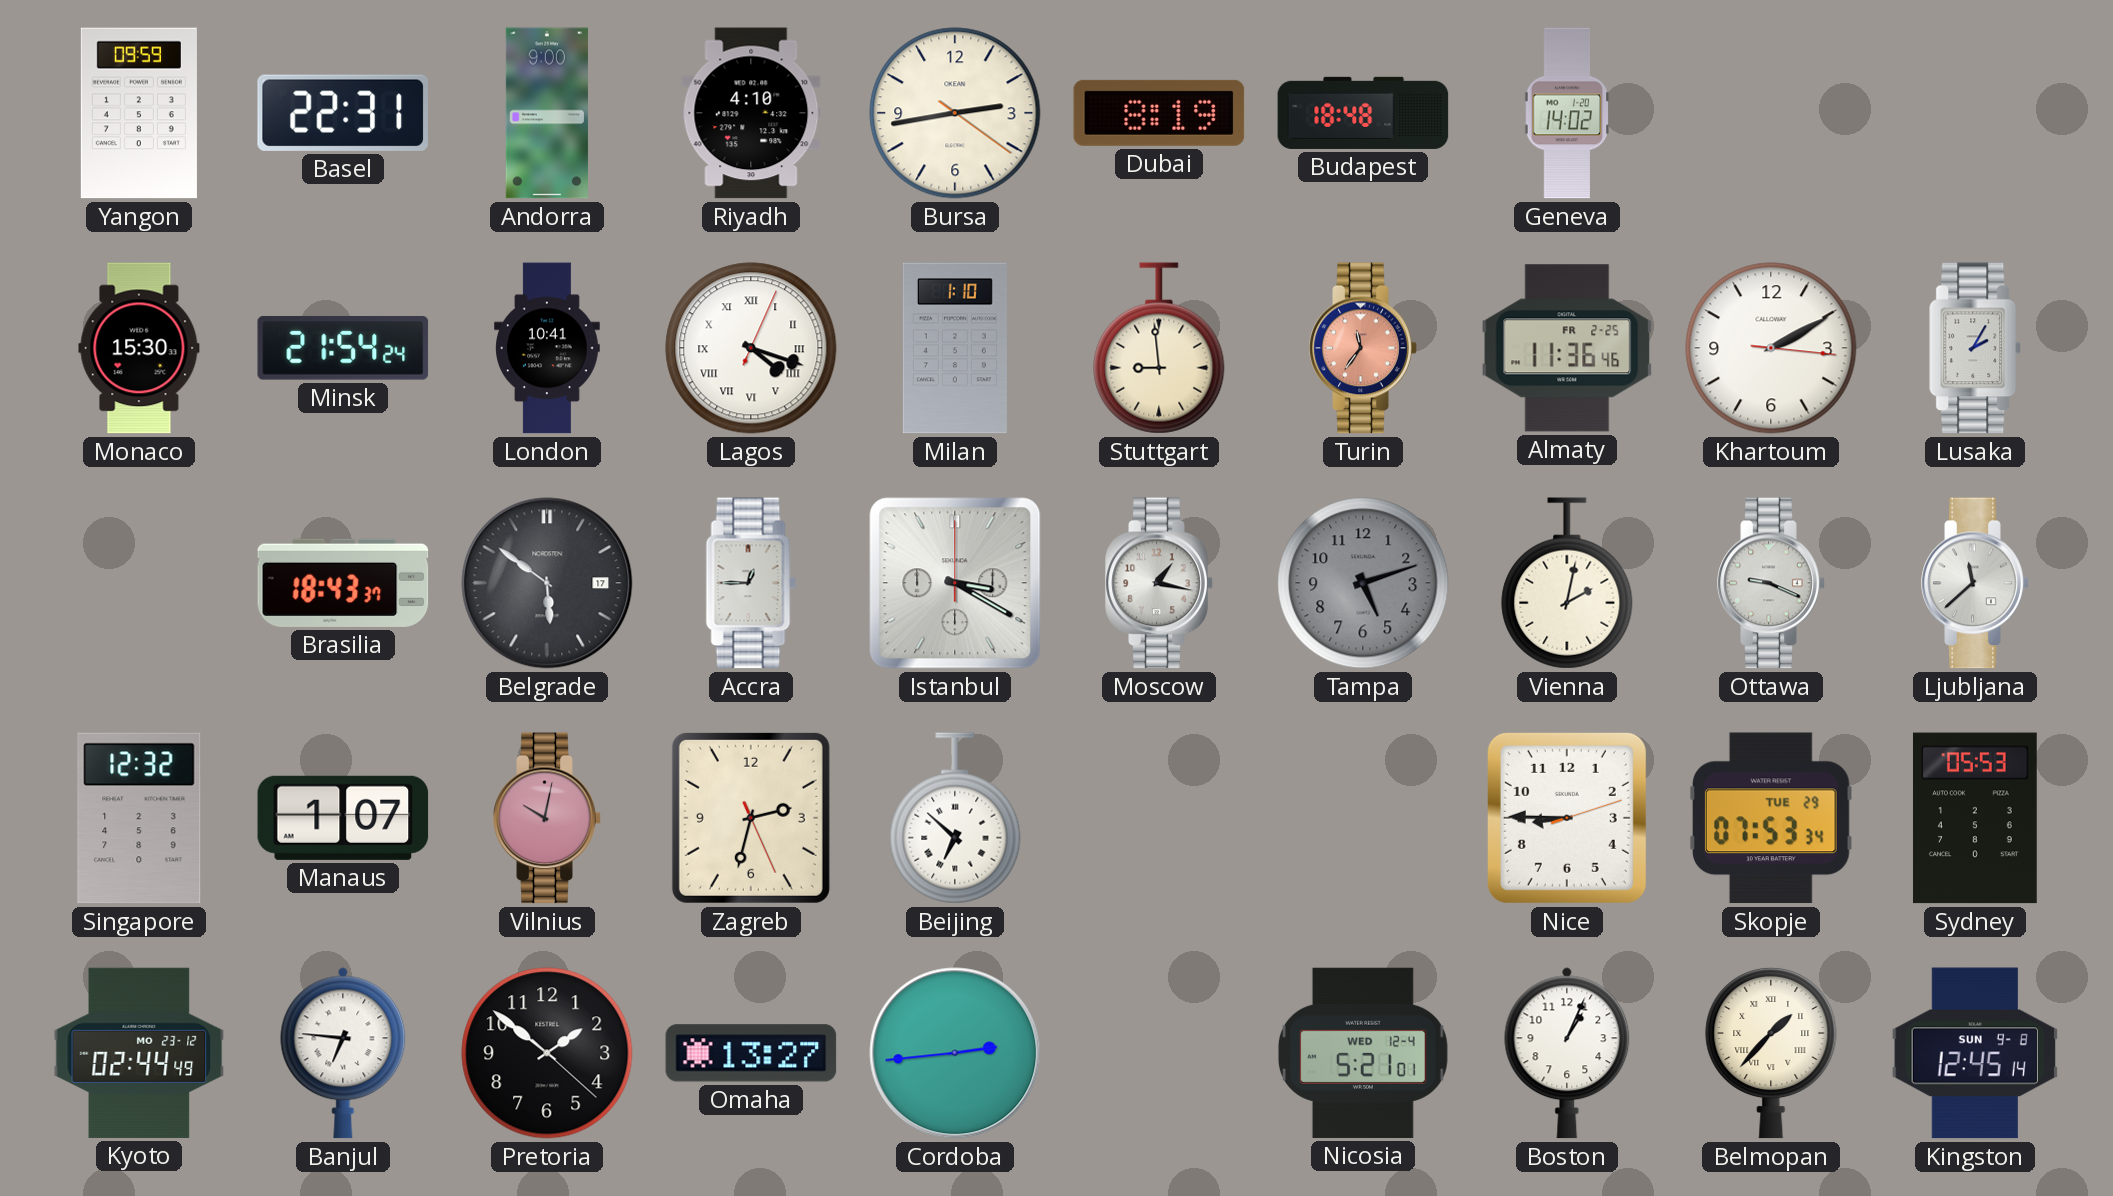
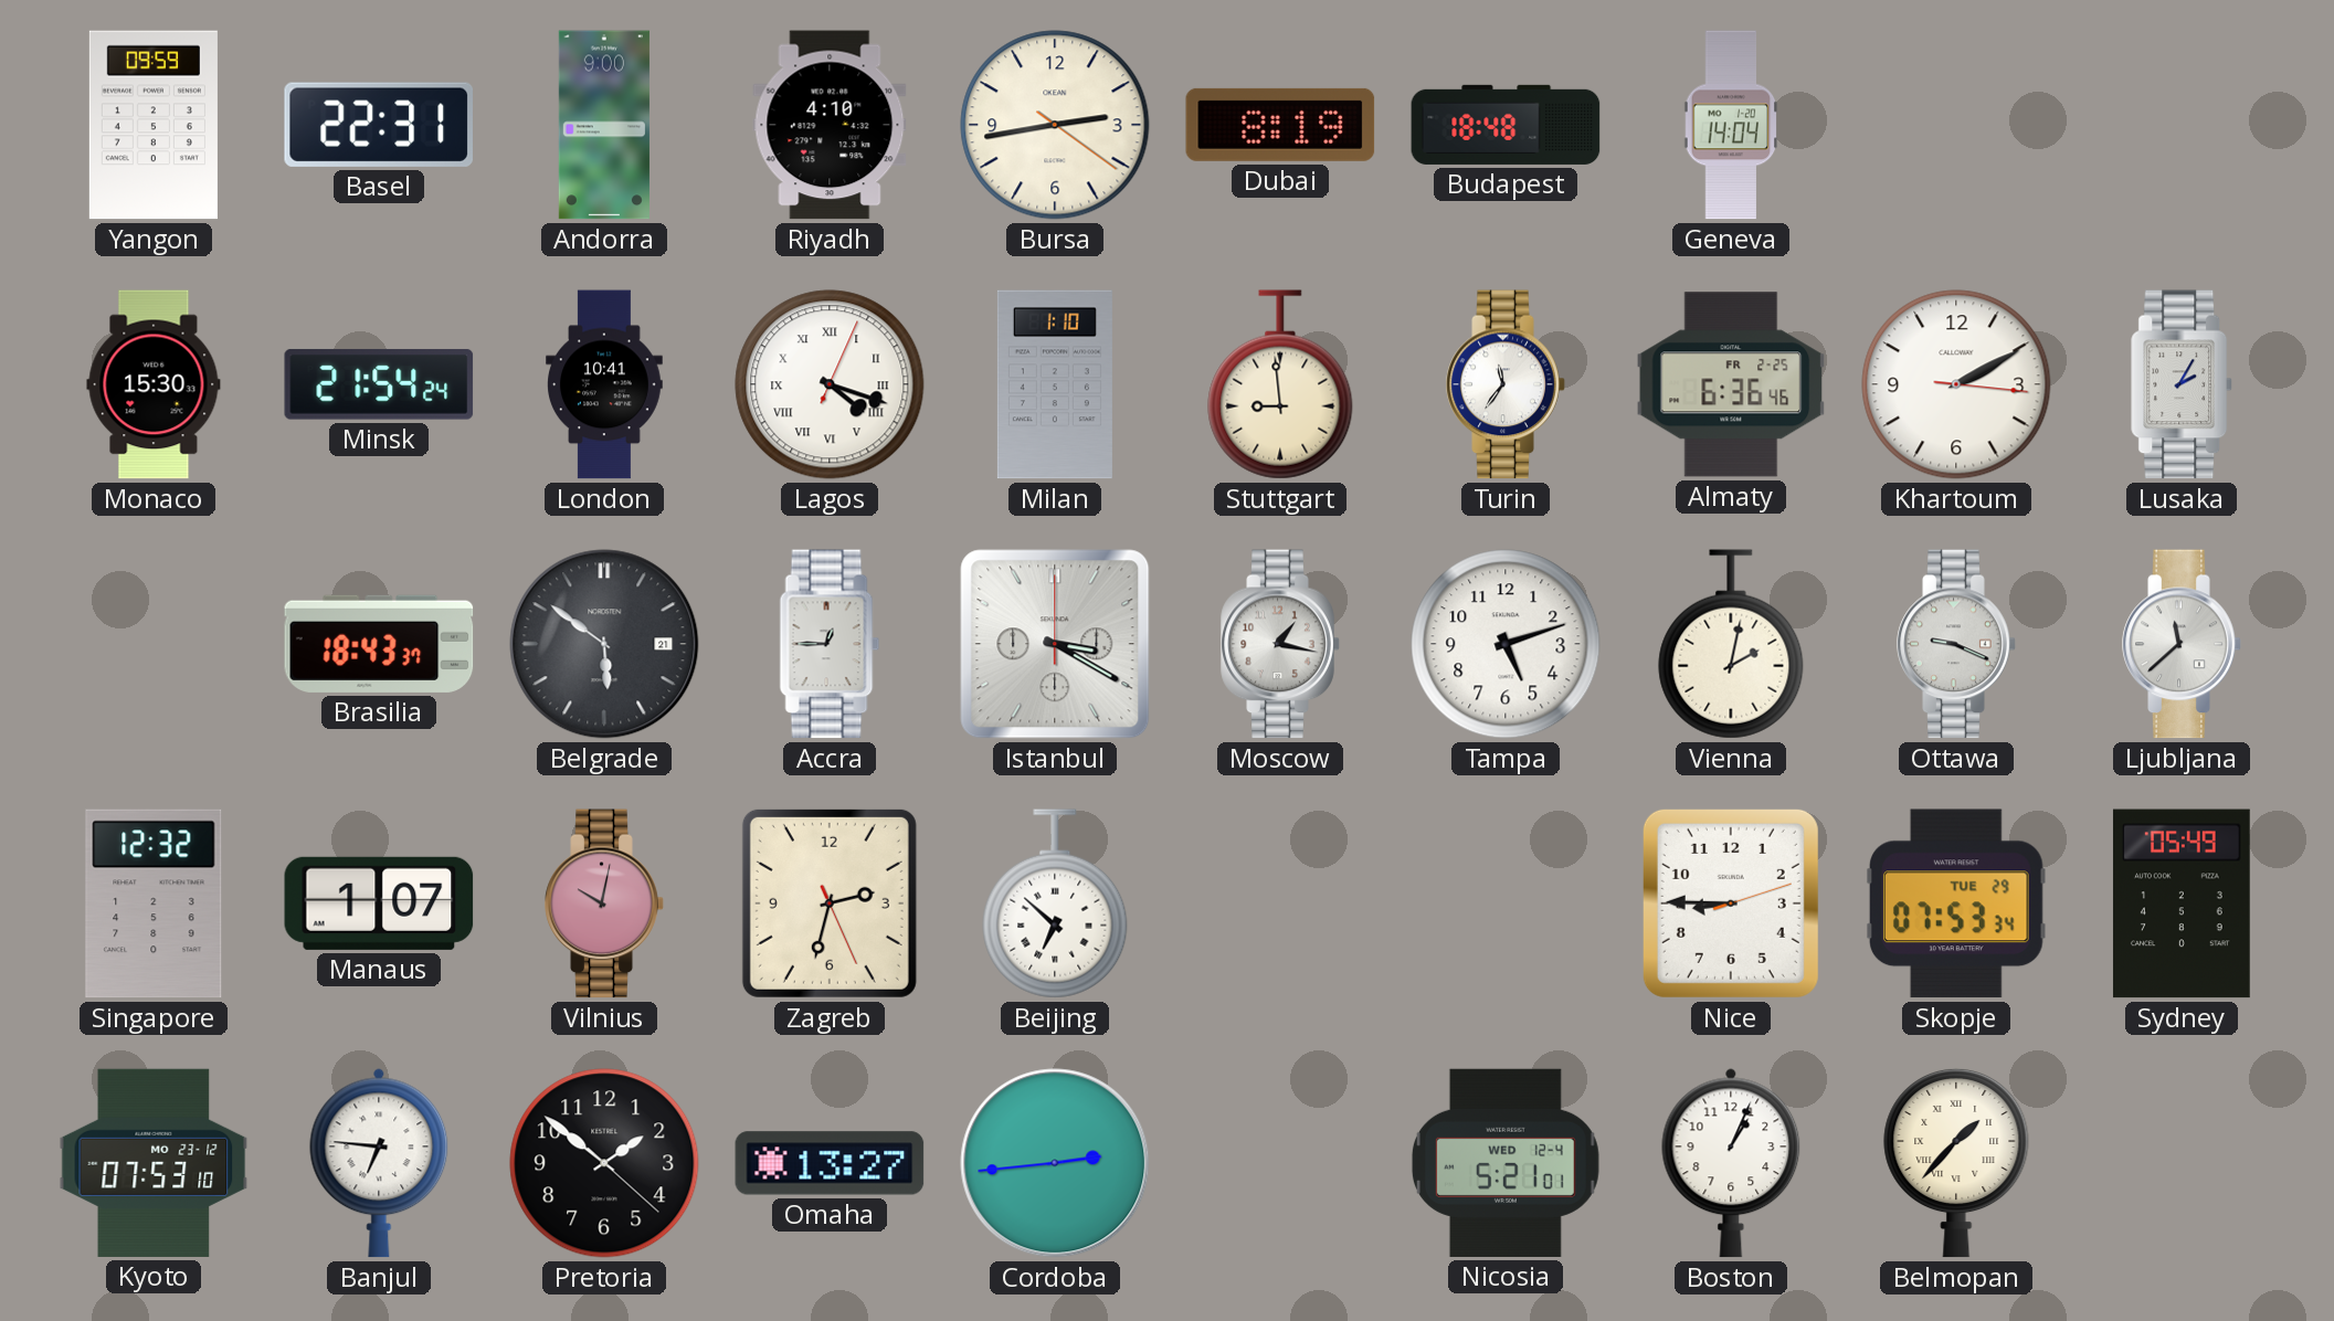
Geneva: 14:02 -> 14:04 (1731, 125)
Turin dial: salmon -> white (1506, 384)
Almaty: 11:36 -> 6:36 (1731, 384)
Belgrade date: 17 -> 21 (604, 644)
Tampa dial: grey -> white (1506, 644)
Sydney: 05:53 -> 05:49 (2182, 903)
Kyoto: 02:44 -> 07:53 (154, 1163)
Kingston: 12:45 -> none (1975, 1053)
